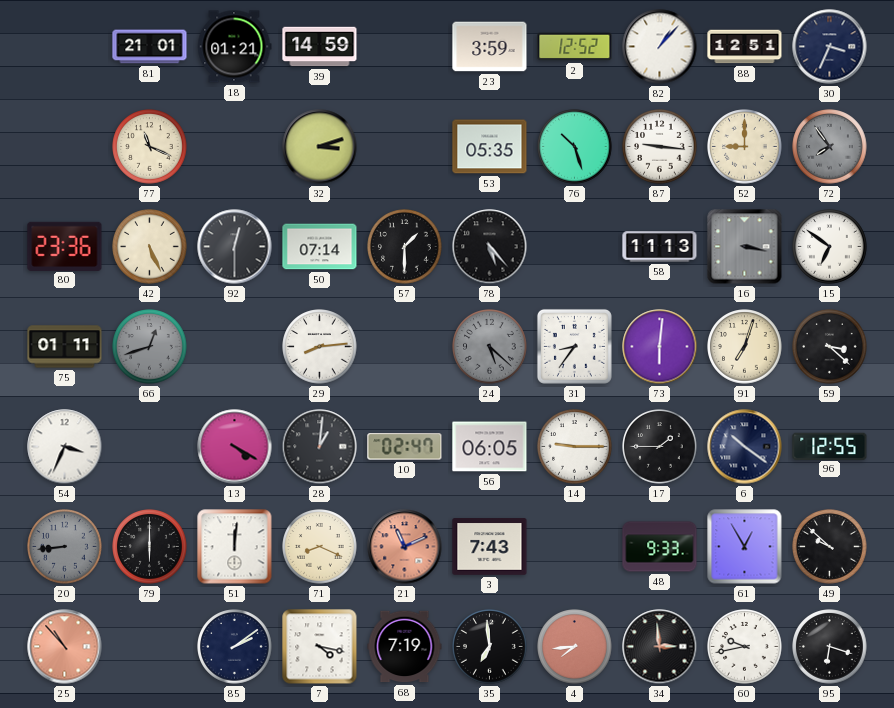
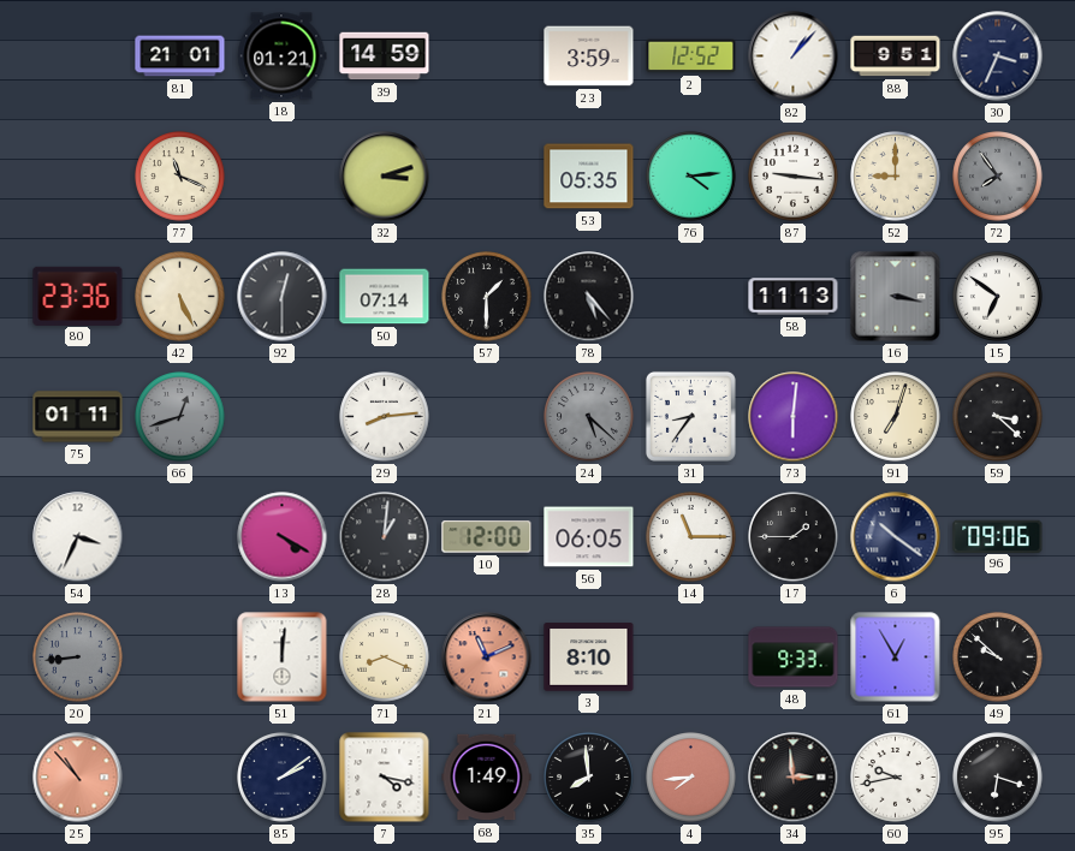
88: 12:51 -> 9:51 (896, 56)
76: 10:27 -> 4:14 (691, 177)
10: 02:47 -> 12:00 (487, 537)
14: 9:15 -> 11:15 (691, 537)
96: 12:55 -> 09:06 (998, 536)
79: 6:00 -> none (150, 547)
3: 7:43 -> 8:10 (589, 657)
68: 7:19 -> 1:49 (487, 778)
35: 6:59 -> 7:59 (589, 778)
